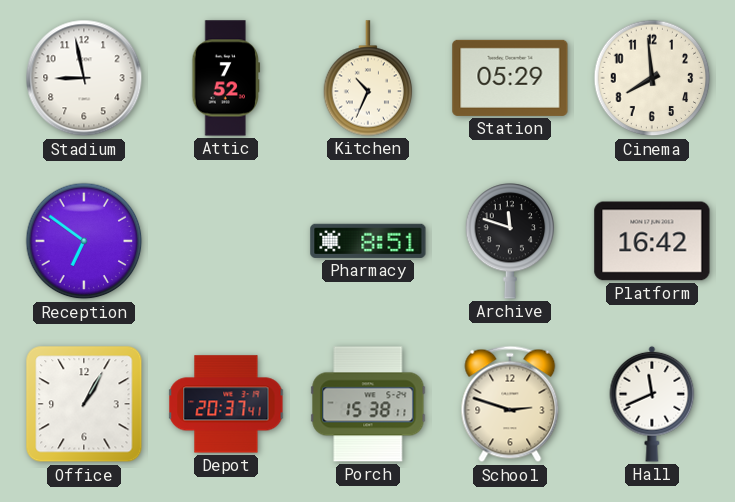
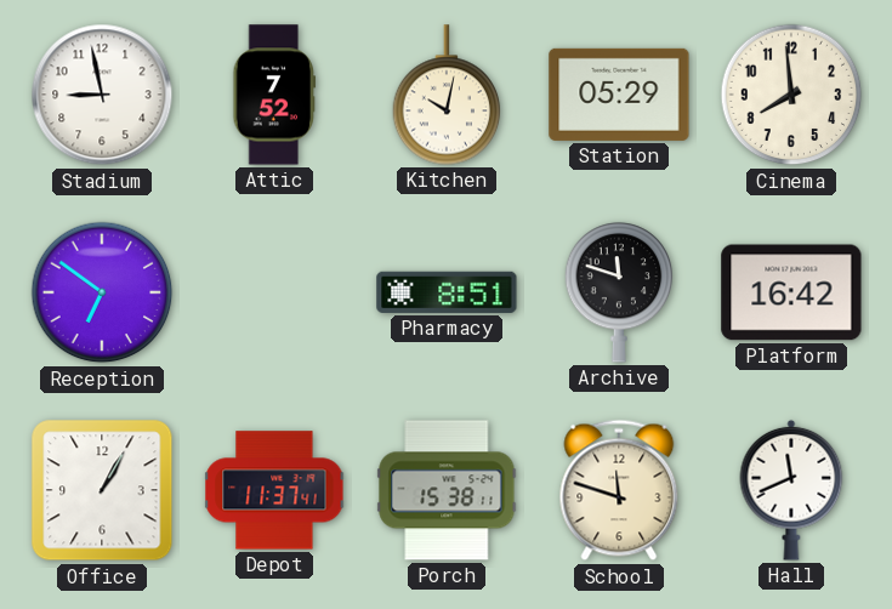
Kitchen: 10:34 -> 10:02 (447, 95)
Depot: 20:37 -> 11:37 (274, 490)
School: 2:48 -> 11:48 (619, 490)
